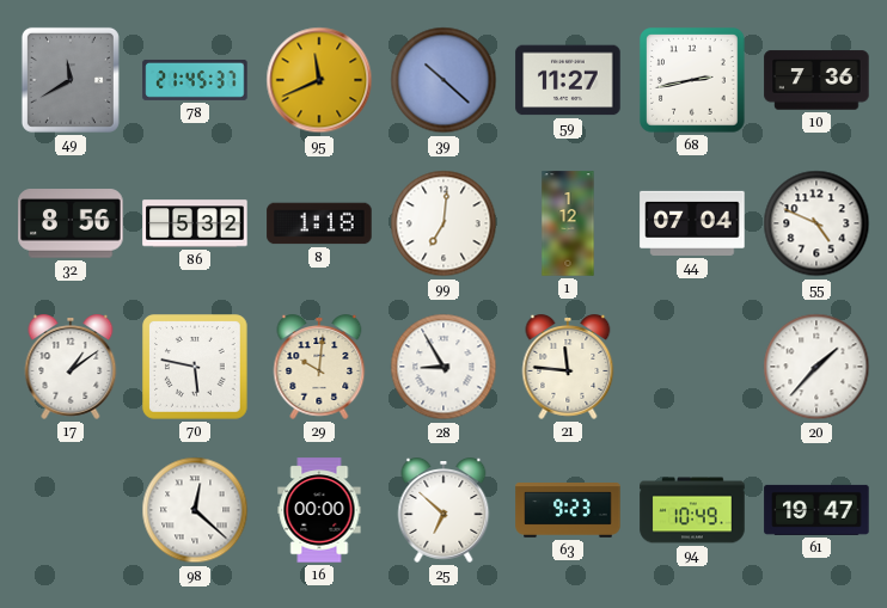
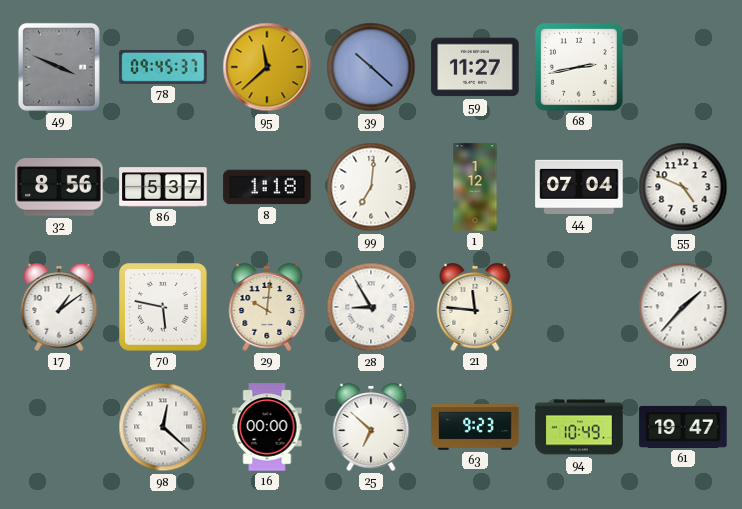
49: 11:40 -> 3:49 (59, 67)
78: 21:45 -> 09:45 (163, 67)
95: 11:41 -> 11:38 (267, 67)
10: 7:36 -> none (816, 80)
86: 5:32 -> 5:37 (163, 187)
